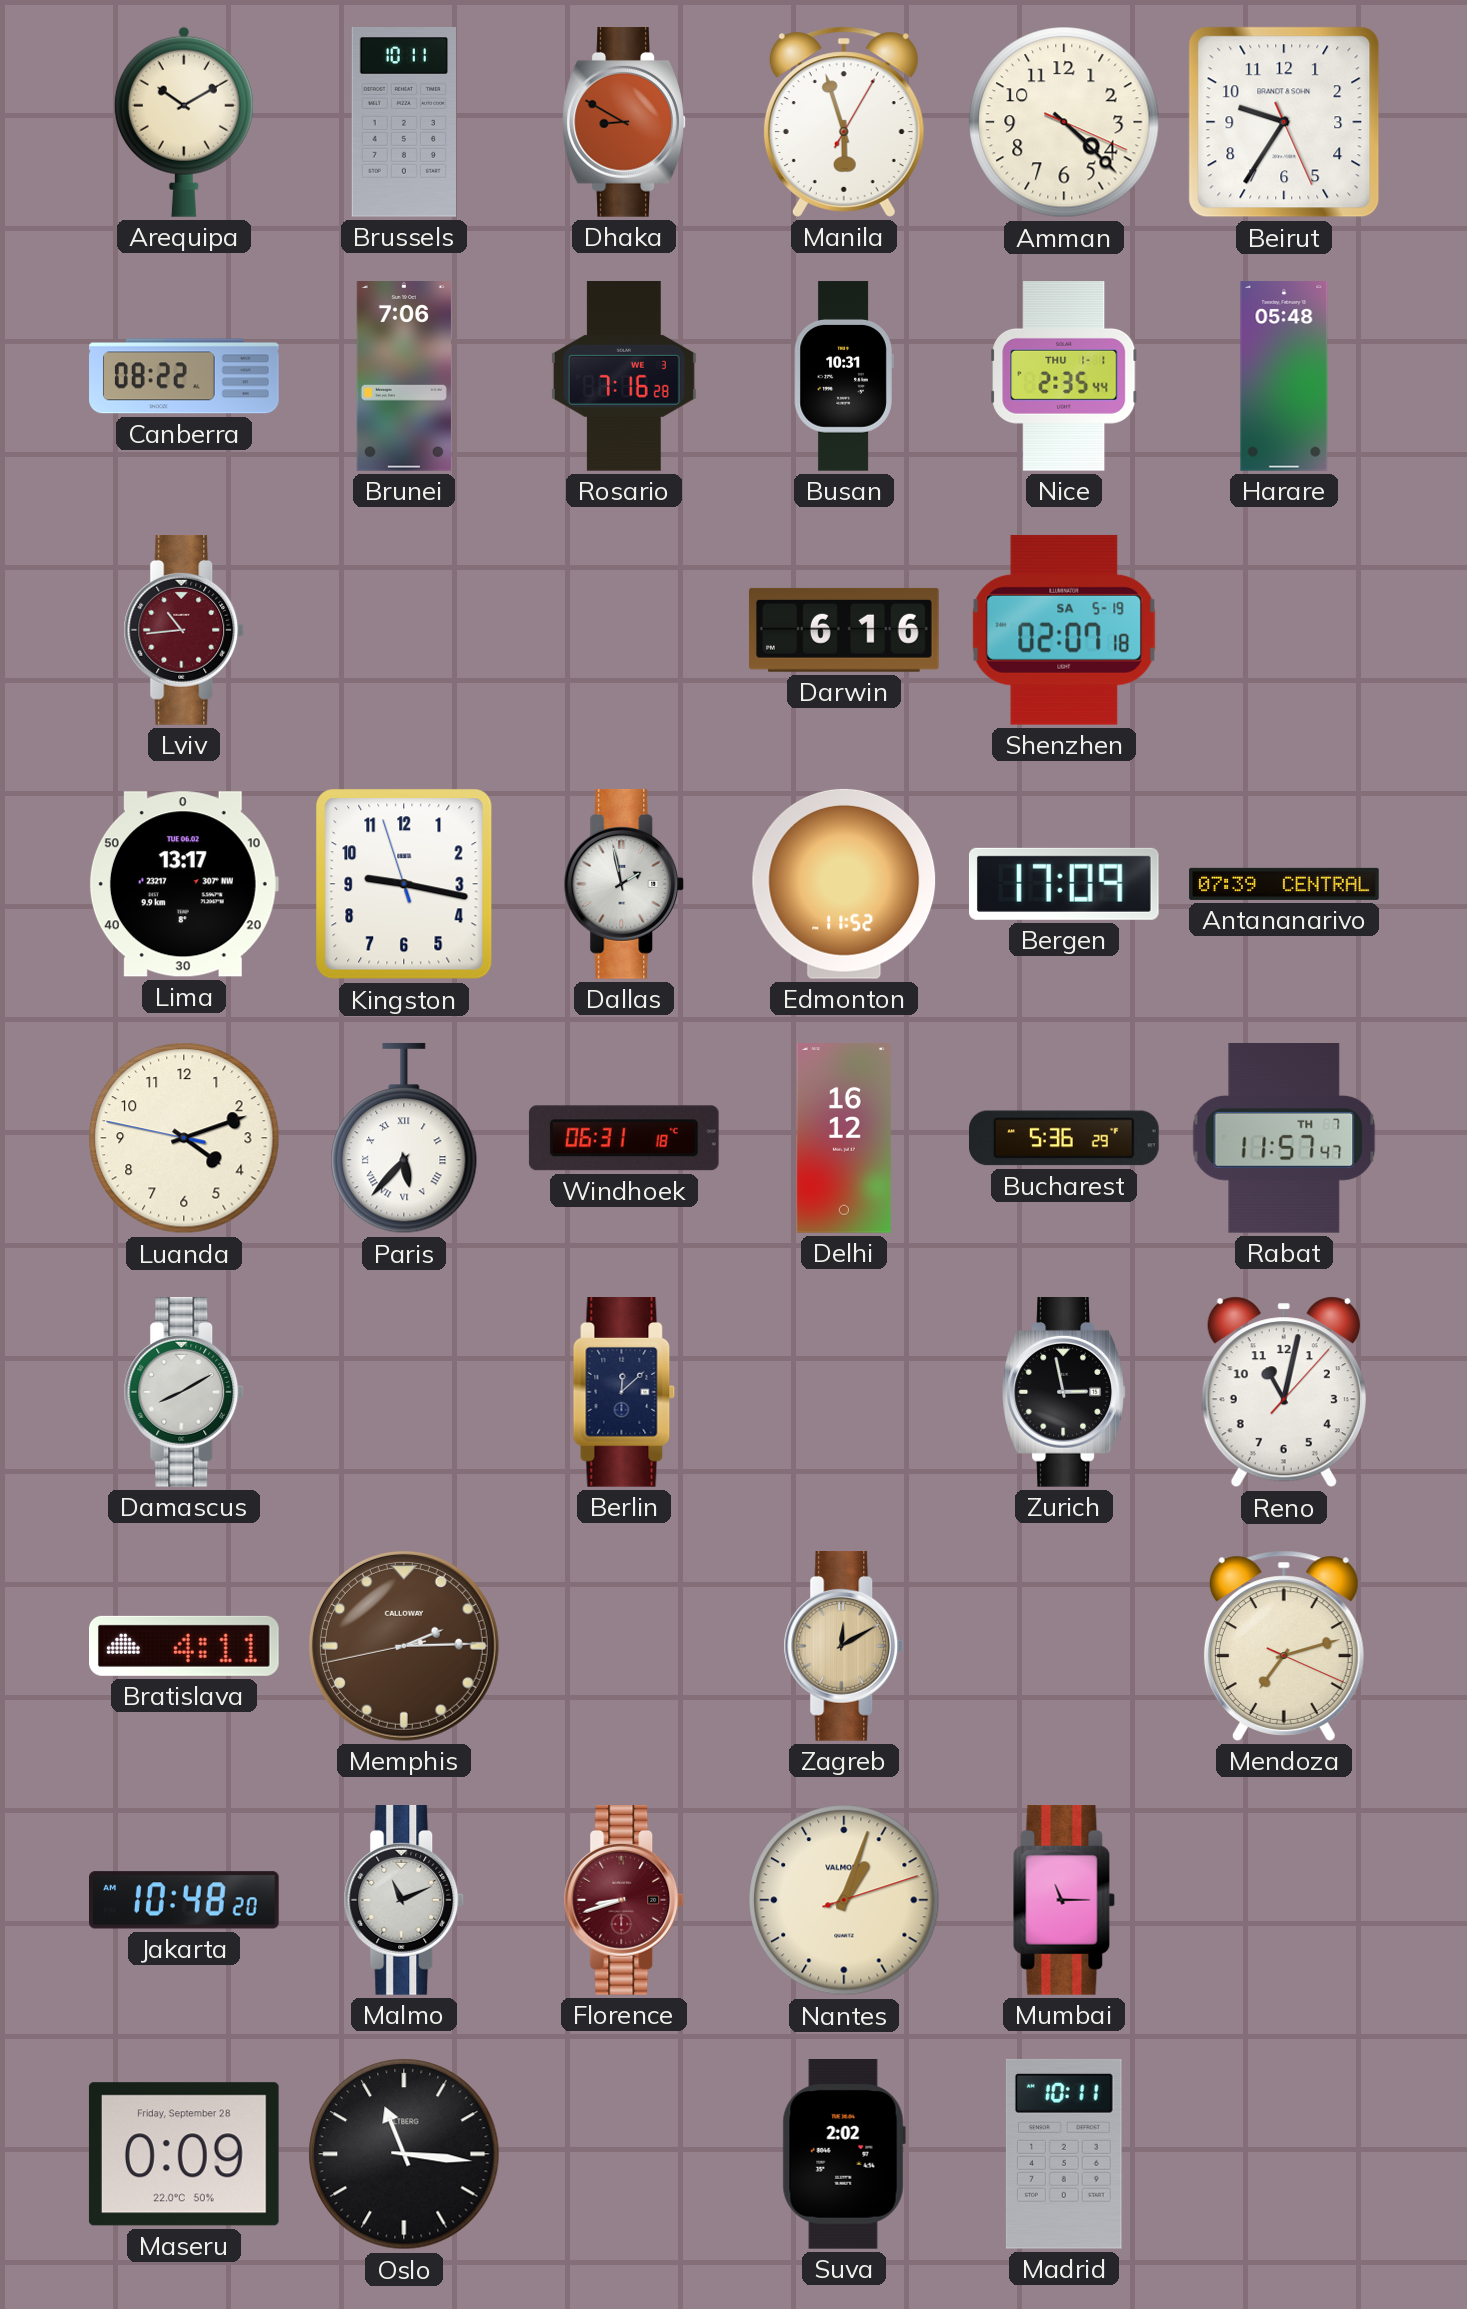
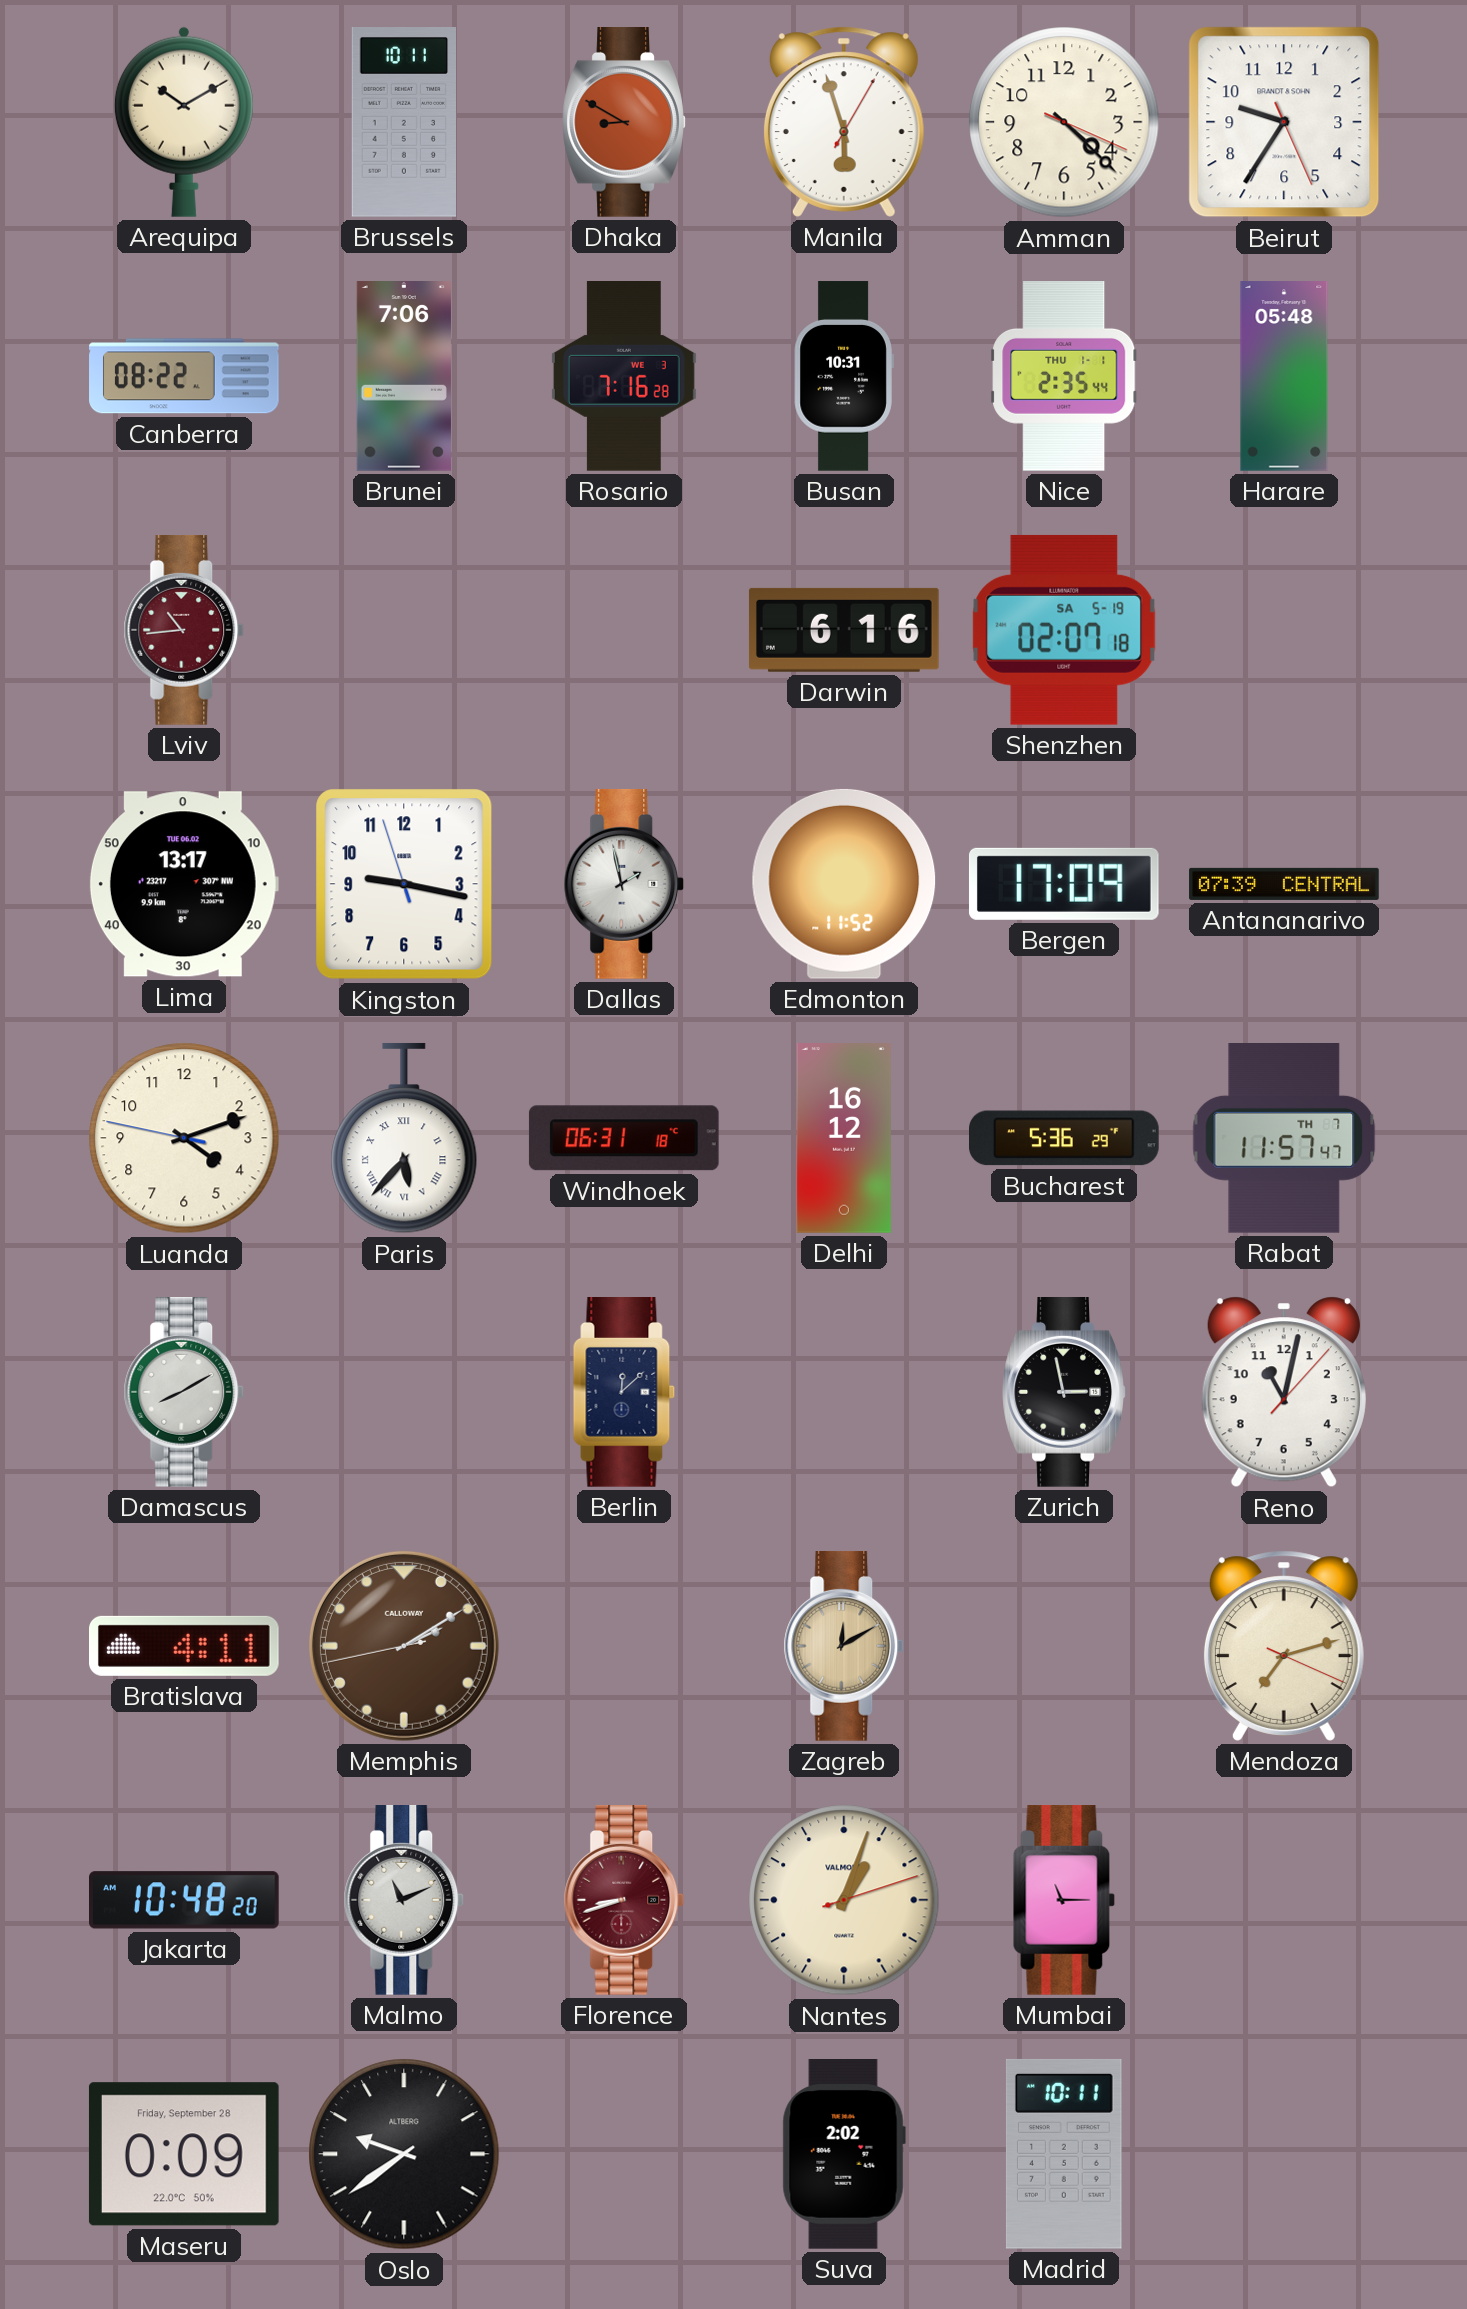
Memphis: 2:14 -> 2:09 (404, 1646)
Oslo: 11:16 -> 9:39 (404, 2154)
